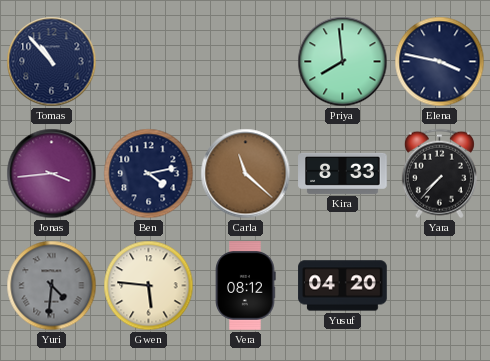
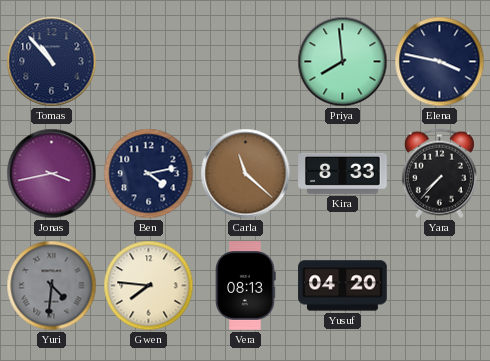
Jonas: 3:44 -> 3:43 (52, 174)
Gwen: 5:46 -> 7:46 (149, 286)
Vera: 08:12 -> 08:13 (245, 286)
